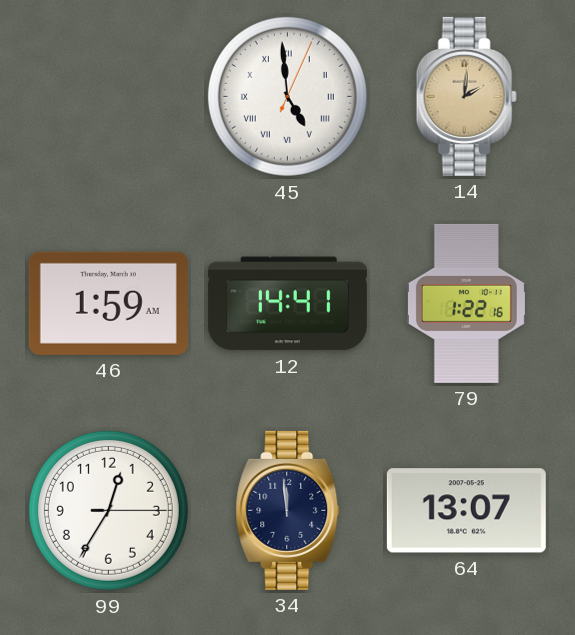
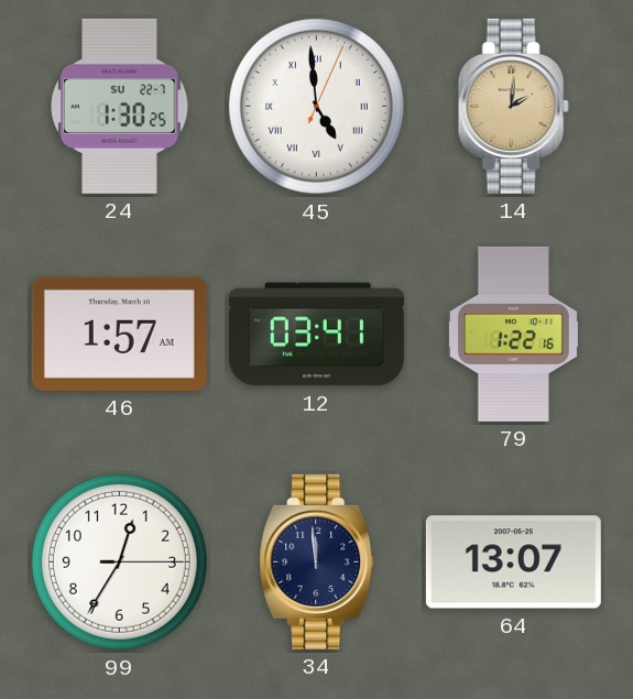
24: none -> 1:30 (120, 106)
46: 1:59 -> 1:57 (119, 334)
12: 14:41 -> 03:41 (316, 335)
